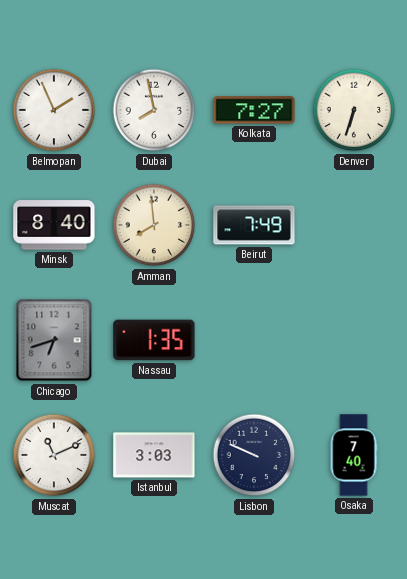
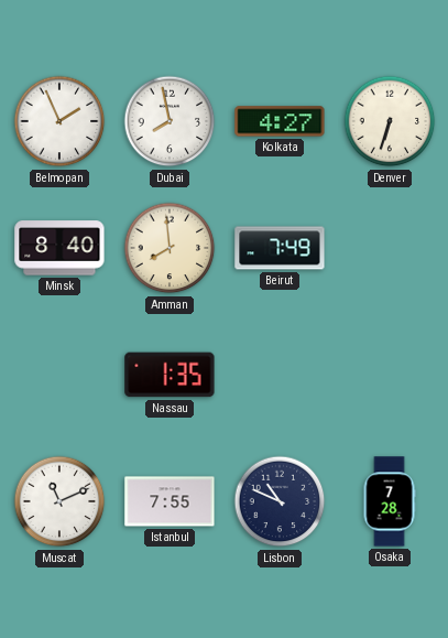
Kolkata: 7:27 -> 4:27 (280, 121)
Chicago: 6:42 -> none (54, 340)
Istanbul: 3:03 -> 7:55 (170, 501)
Lisbon: 9:49 -> 10:49 (280, 501)
Osaka: 7:40 -> 7:28 (390, 501)
